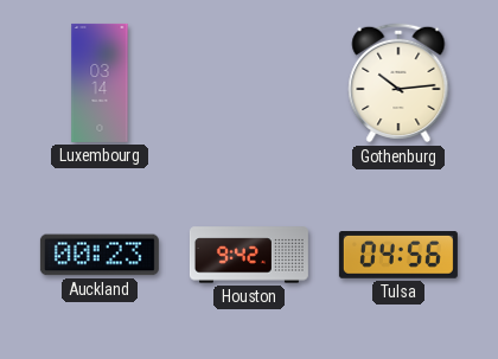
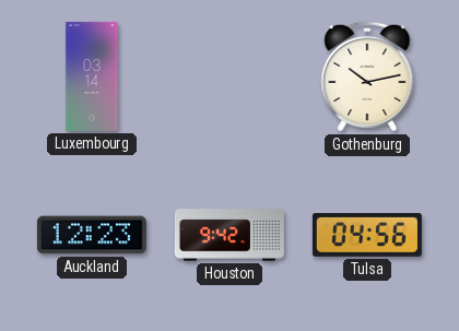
Gothenburg: 10:14 -> 10:13 (367, 76)
Auckland: 00:23 -> 12:23 (92, 235)
